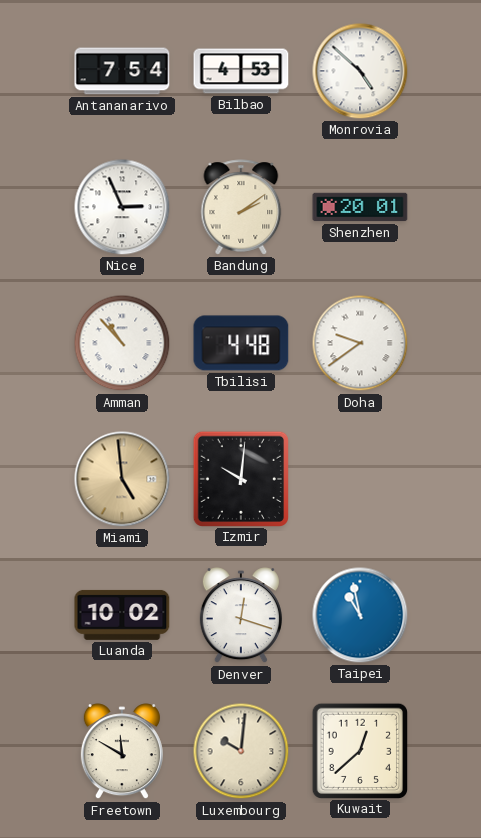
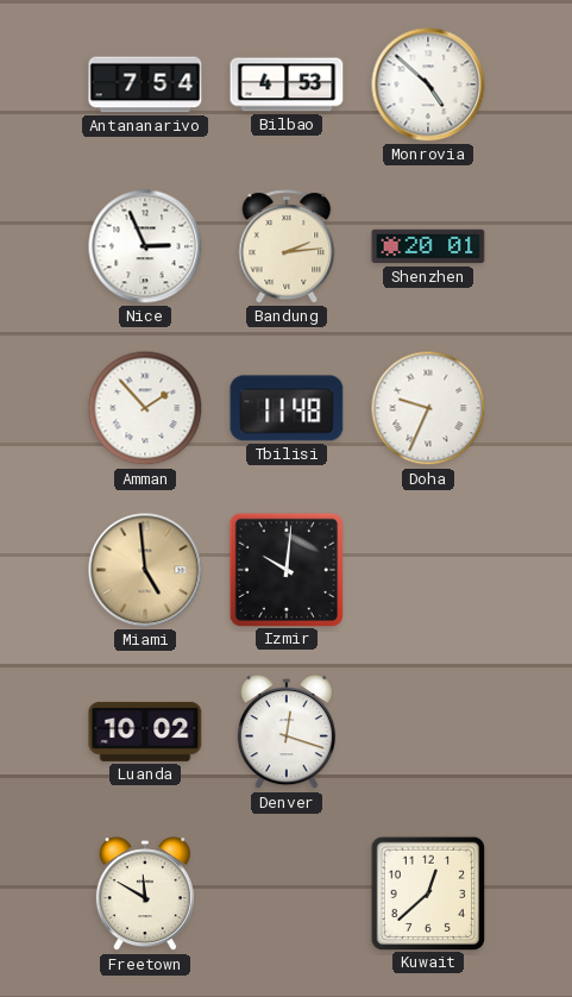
Bandung: 2:09 -> 2:14 (287, 246)
Amman: 10:53 -> 1:53 (145, 408)
Tbilisi: 4:48 -> 11:48 (287, 408)
Doha: 9:39 -> 9:34 (428, 408)
Taipei: 10:58 -> none (360, 615)
Luxembourg: 10:01 -> none (241, 751)
